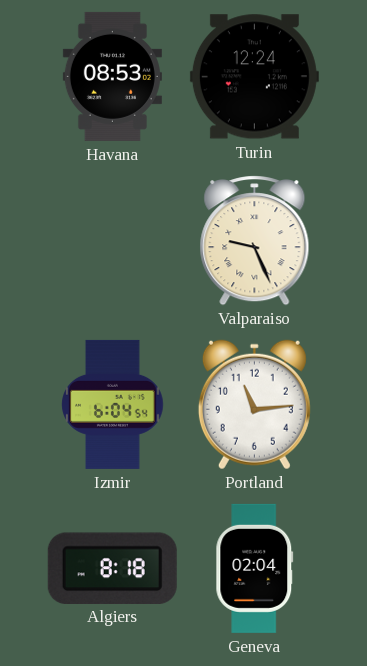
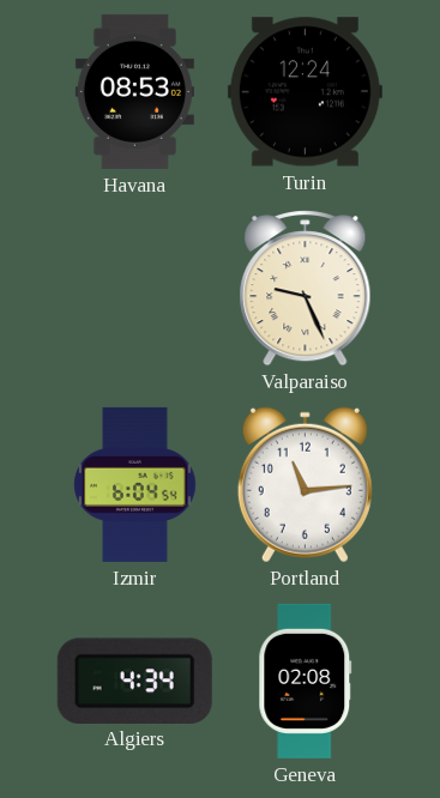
Algiers: 8:18 -> 4:34 (134, 681)
Geneva: 02:04 -> 02:08 (306, 681)
